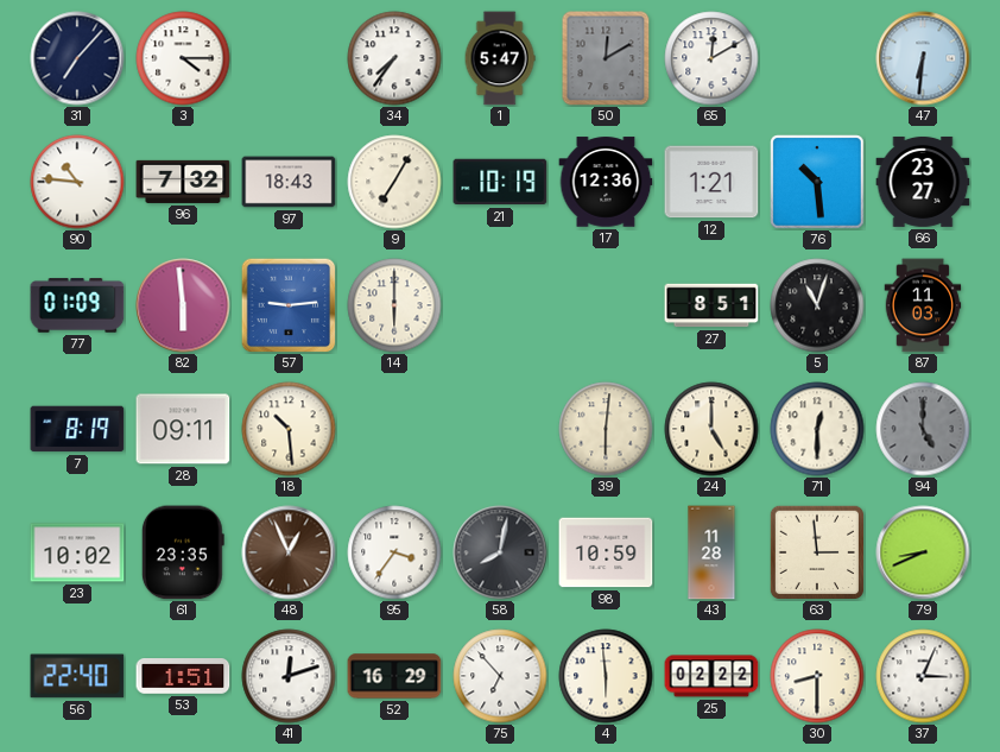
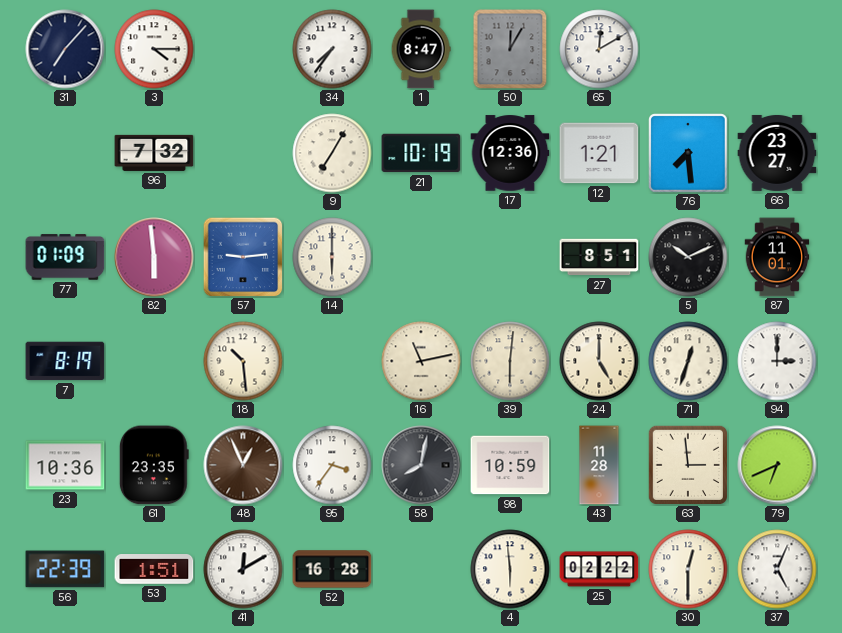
1: 5:47 -> 8:47 (421, 49)
50: 12:10 -> 12:05 (510, 49)
47: 6:31 -> none (923, 58)
90: 10:46 -> none (77, 182)
97: 18:43 -> none (289, 182)
76: 10:29 -> 7:29 (688, 153)
5: 11:03 -> 10:11 (688, 257)
87: 11:03 -> 11:01 (777, 257)
28: 09:11 -> none (183, 429)
16: none -> 11:13 (421, 361)
71: 12:30 -> 12:33 (688, 361)
94: 5:00 -> 3:00 (777, 361)
94 dial: grey -> white (777, 361)
23: 10:02 -> 10:36 (65, 465)
79: 8:41 -> 6:41 (777, 465)
56: 22:40 -> 22:39 (65, 569)
41: 12:12 -> 12:10 (243, 569)
52: 16:29 -> 16:28 (332, 569)
75: 6:53 -> none (500, 676)
30: 8:30 -> 12:30 (688, 569)
37: 3:04 -> 5:04 (777, 569)
